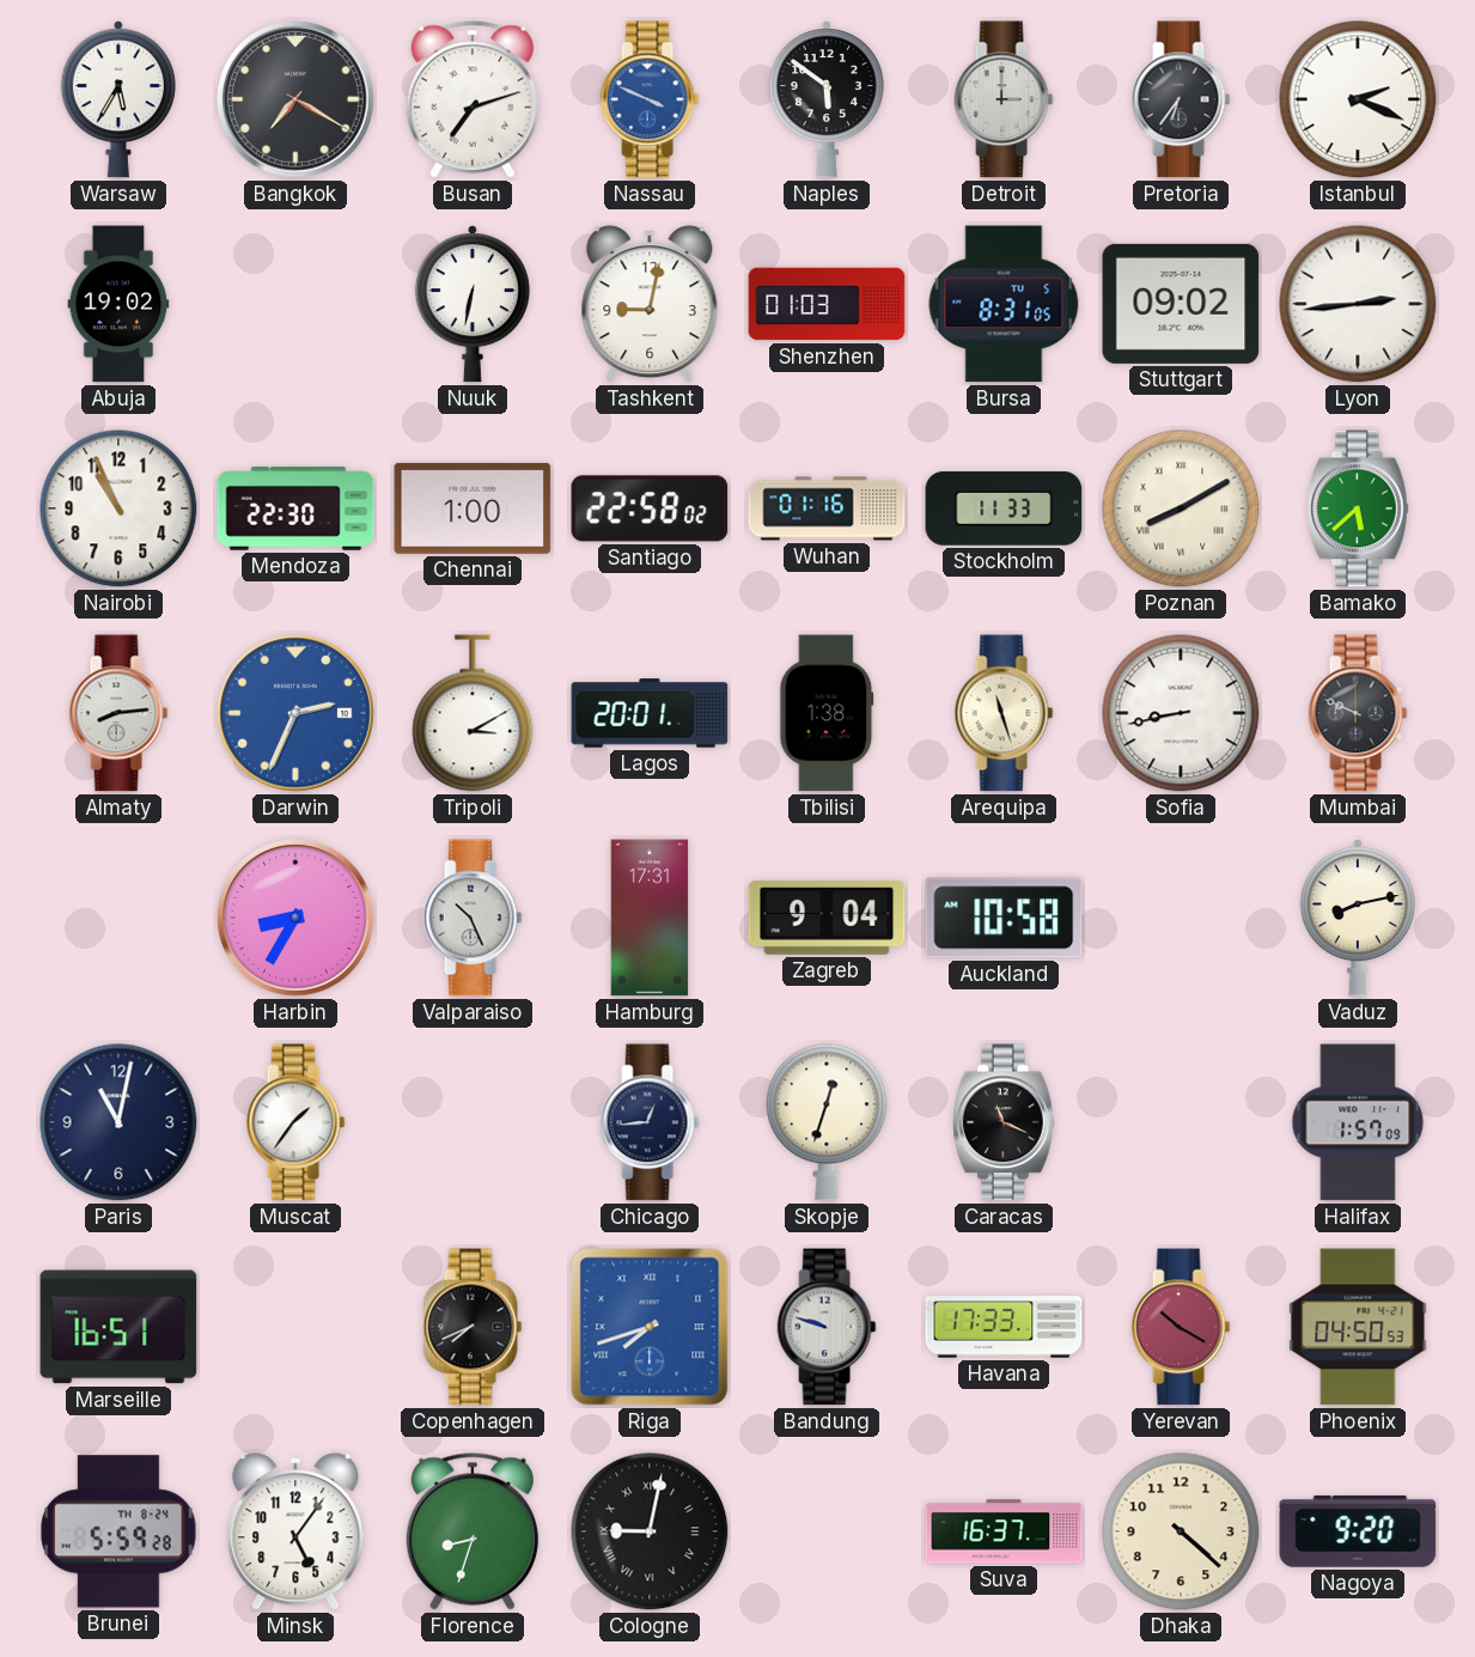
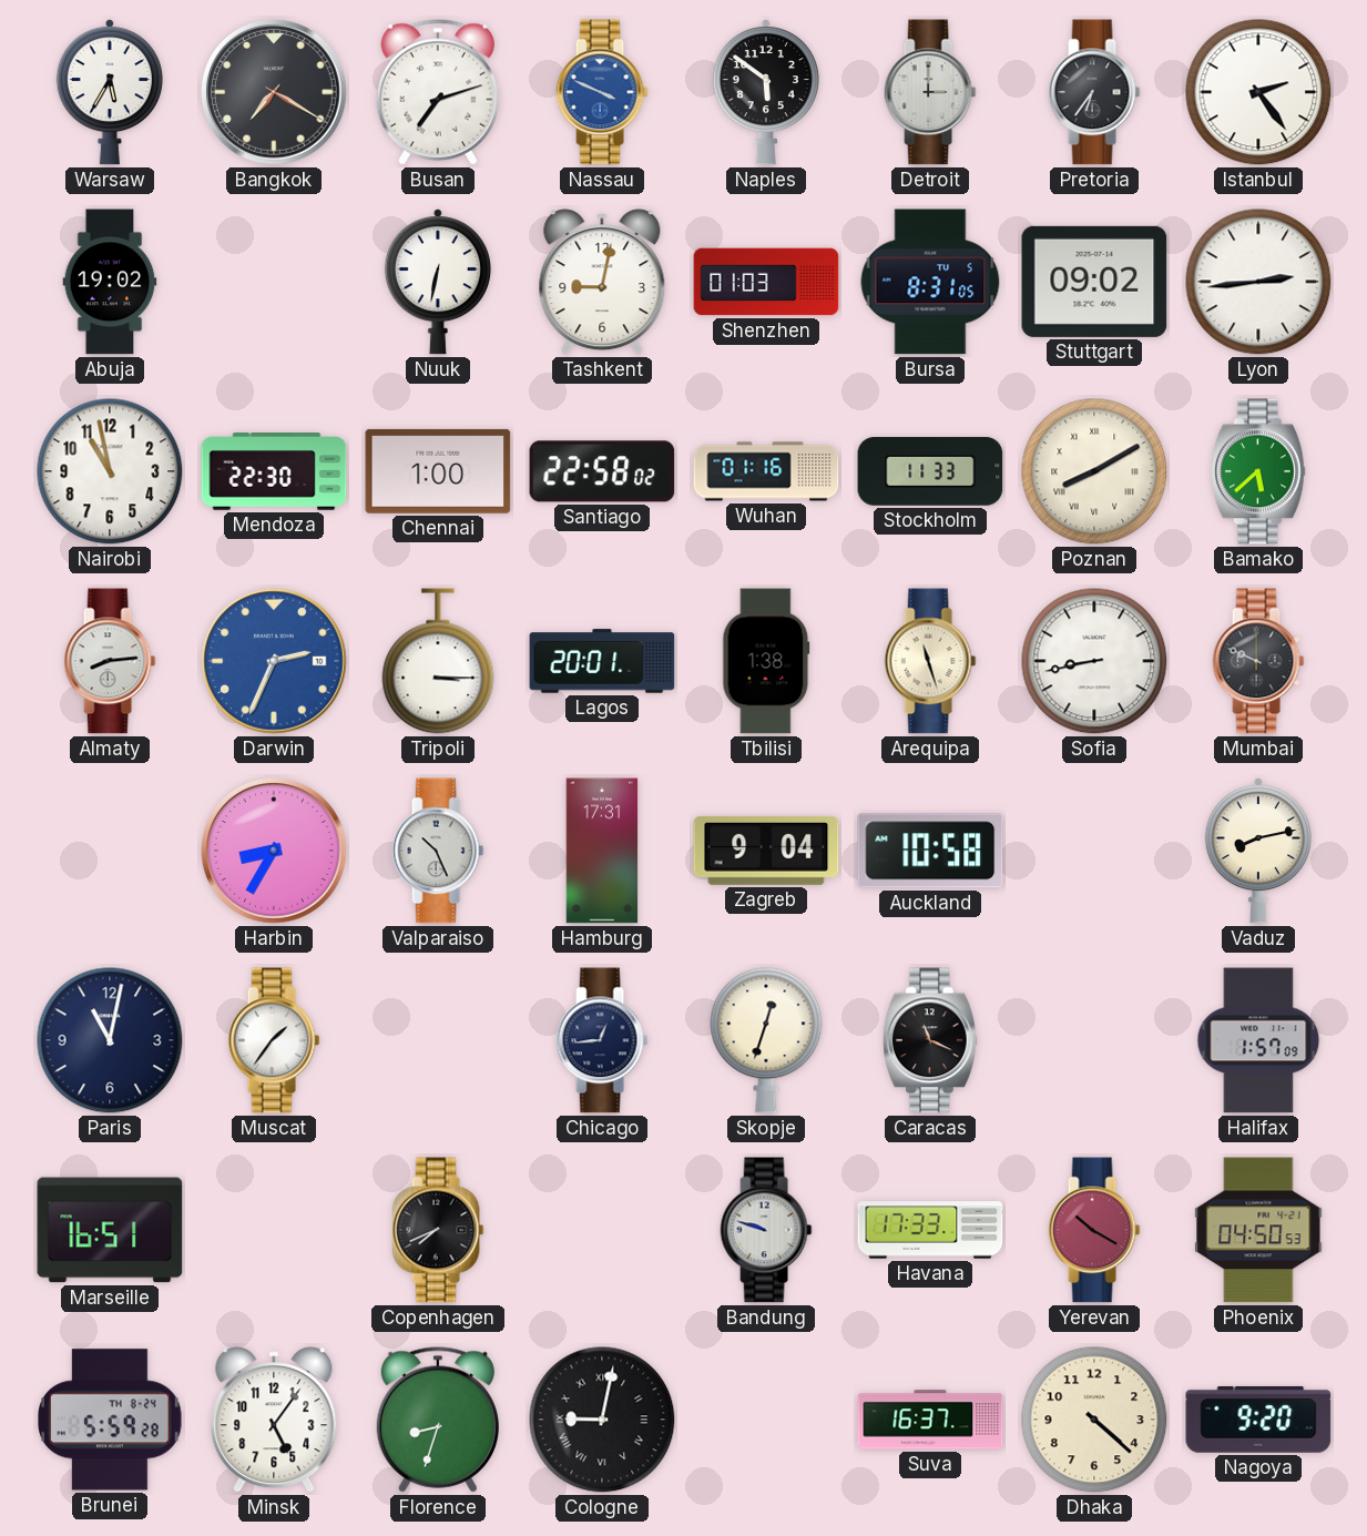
Istanbul: 2:19 -> 2:24 (1258, 92)
Nairobi: 10:56 -> 10:58 (110, 471)
Tripoli: 3:10 -> 3:15 (438, 661)
Riga: 7:42 -> none (650, 1327)
